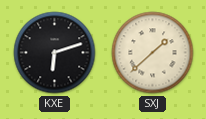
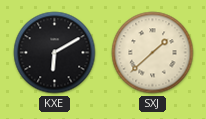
KXE: 6:12 -> 6:10 (55, 53)
